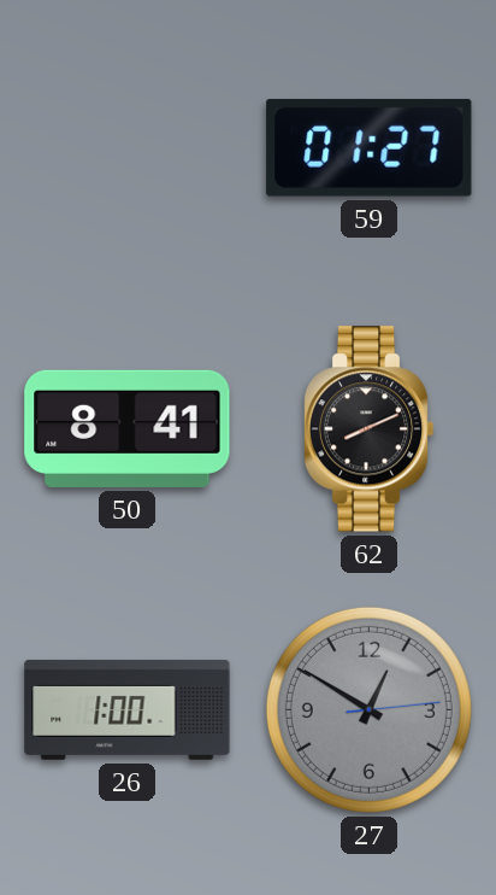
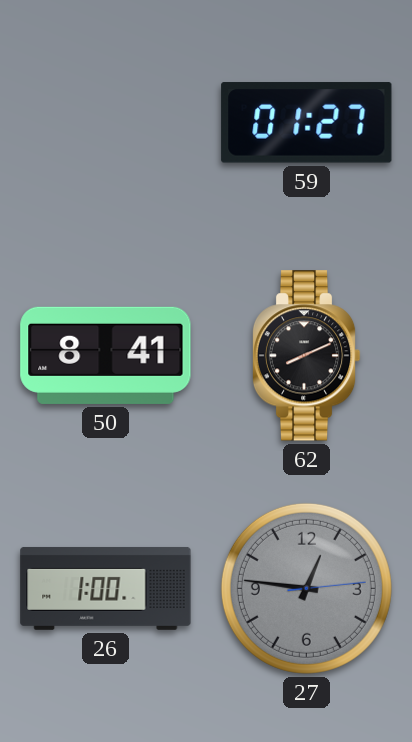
27: 12:50 -> 12:46 (306, 588)
